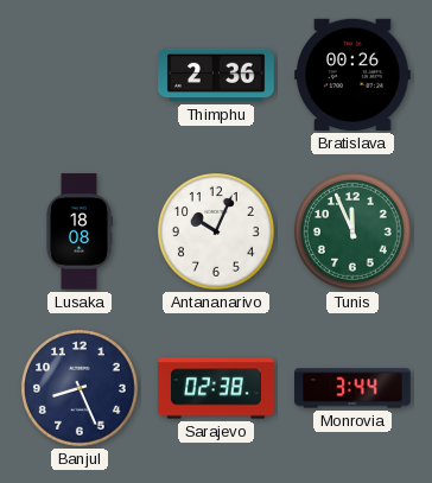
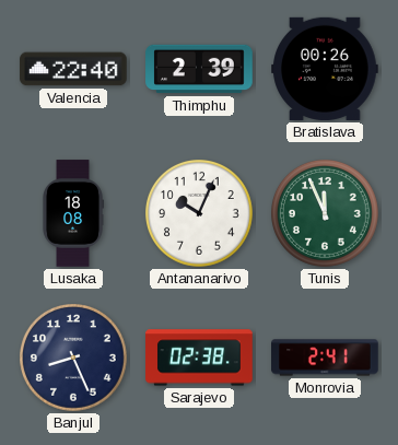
Valencia: none -> 22:40 (73, 69)
Thimphu: 2:36 -> 2:39 (199, 69)
Monrovia: 3:44 -> 2:41 (325, 358)
